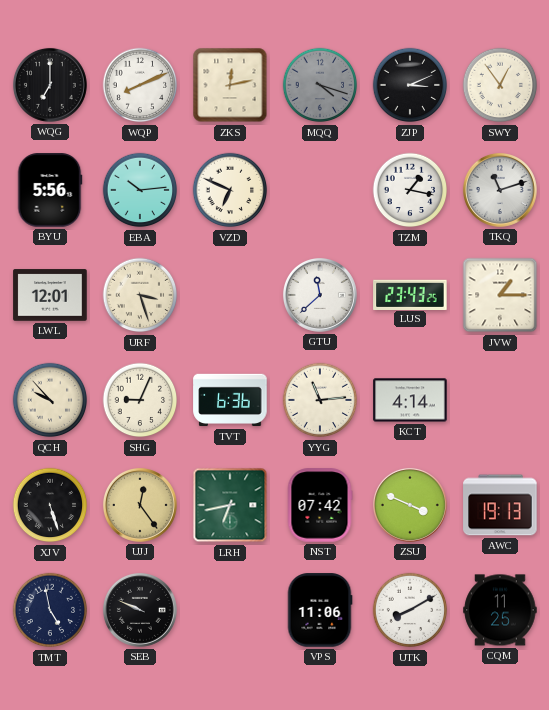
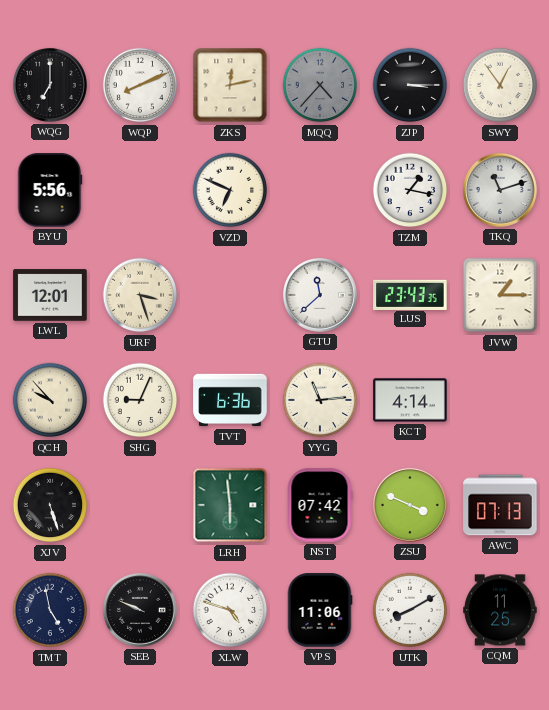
MQQ: 4:18 -> 4:37 (320, 85)
ZJP: 3:11 -> 3:15 (410, 85)
EBA: 10:14 -> none (140, 190)
LUS: 23:43:25 -> 23:43:35 (410, 294)
UJJ: 12:24 -> none (140, 505)
LRH: 6:43 -> 5:59 (230, 505)
AWC: 19:13 -> 07:13 (500, 505)
XLW: none -> 4:48 (230, 610)
